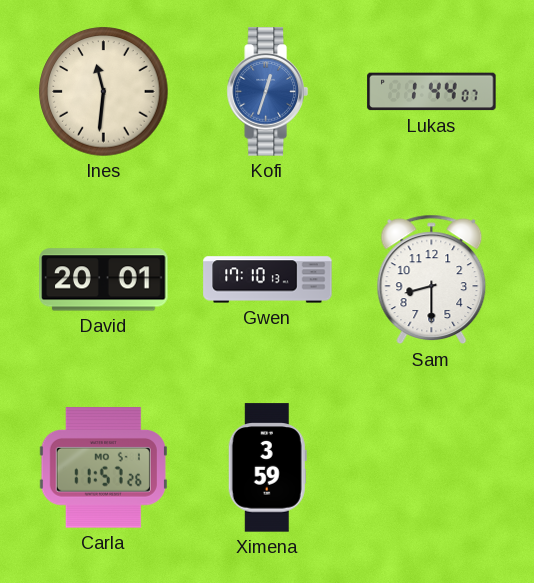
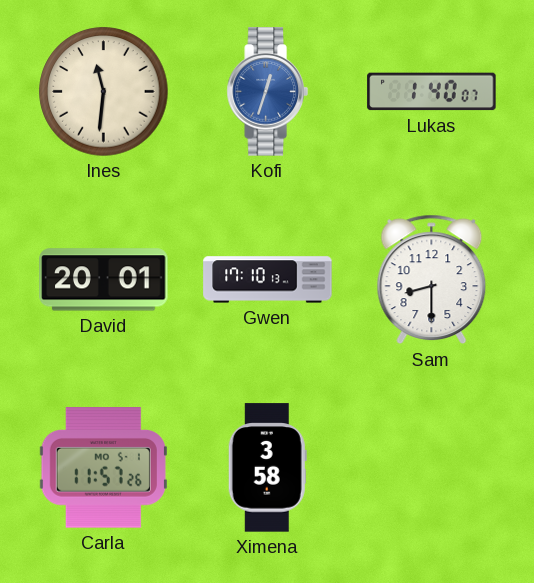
Lukas: 1:44 -> 1:40 (432, 92)
Ximena: 3:59 -> 3:58 (267, 468)
